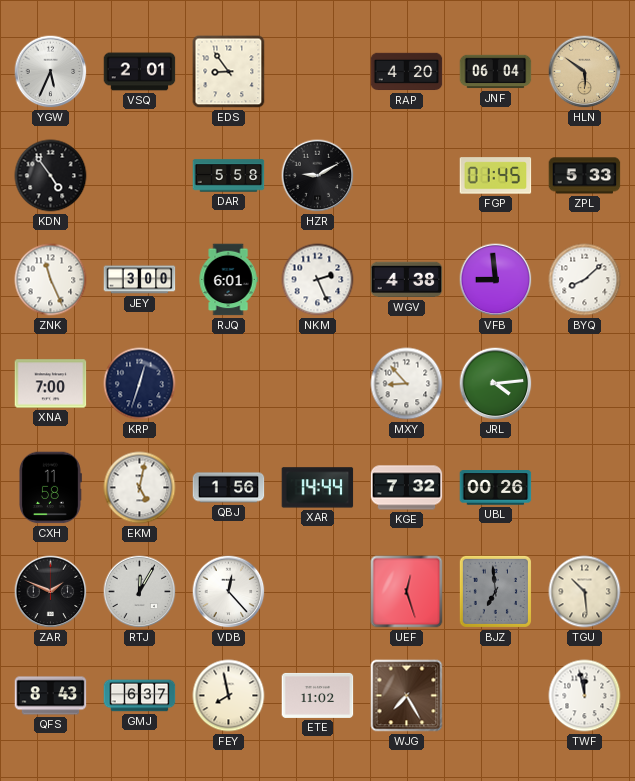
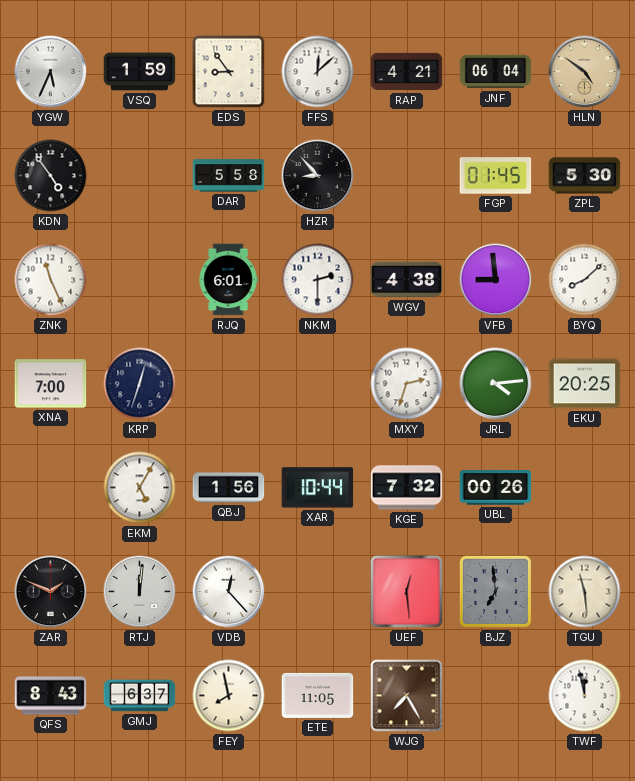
VSQ: 2:01 -> 1:59 (140, 72)
FFS: none -> 12:08 (318, 72)
RAP: 4:20 -> 4:21 (407, 72)
HLN: 5:51 -> 4:51 (585, 72)
HZR: 9:10 -> 8:53 (318, 176)
ZPL: 5:33 -> 5:30 (585, 176)
JEY: 3:00 -> none (140, 280)
NKM: 2:26 -> 2:30 (318, 280)
MXY: 8:53 -> 2:33 (407, 384)
EKU: none -> 20:25 (585, 384)
CXH: 11:58 -> none (51, 488)
EKM: 5:02 -> 5:05 (140, 488)
XAR: 14:44 -> 10:44 (318, 488)
RTJ: 12:05 -> 12:01 (140, 592)
UEF: 12:27 -> 12:29 (407, 592)
TGU: 10:29 -> 11:29 (585, 592)
ETE: 11:02 -> 11:05 (318, 695)
